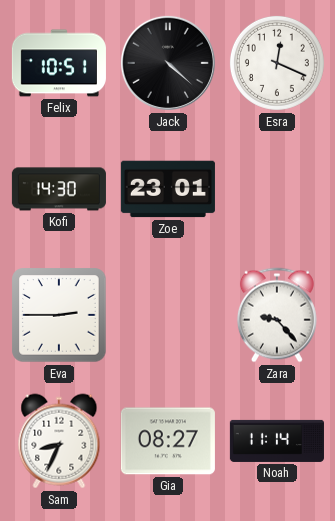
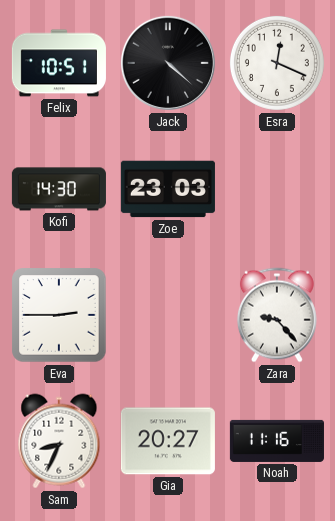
Zoe: 23:01 -> 23:03 (168, 189)
Gia: 08:27 -> 20:27 (168, 441)
Noah: 11:14 -> 11:16 (277, 441)
